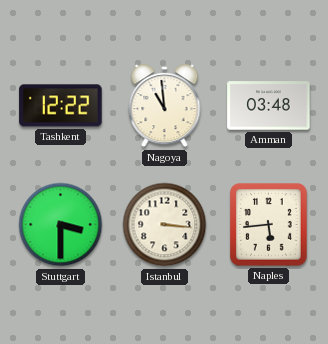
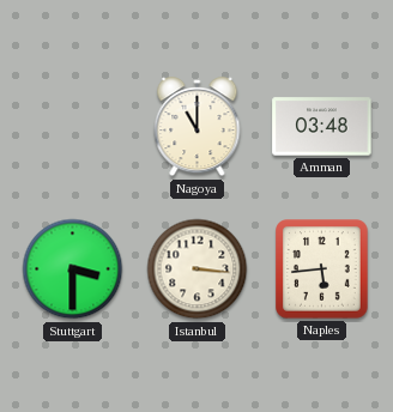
Tashkent: 12:22 -> none (61, 106)
Nagoya: 10:59 -> 11:00 (198, 127)
